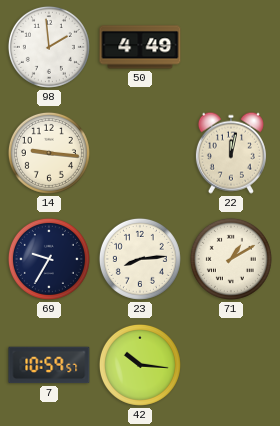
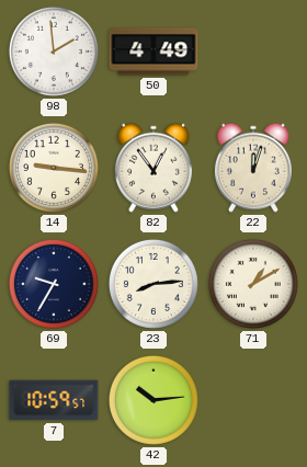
82: none -> 12:54 (153, 168)
22: 12:02 -> 12:03 (253, 168)
42: 10:16 -> 10:14 (153, 400)
